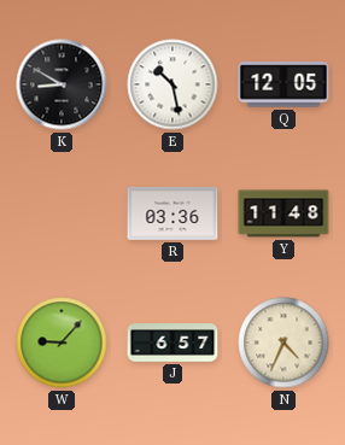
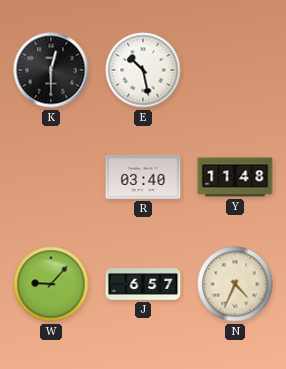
K: 8:50 -> 12:30 (51, 70)
Q: 12:05 -> none (283, 84)
R: 03:36 -> 03:40 (143, 177)
